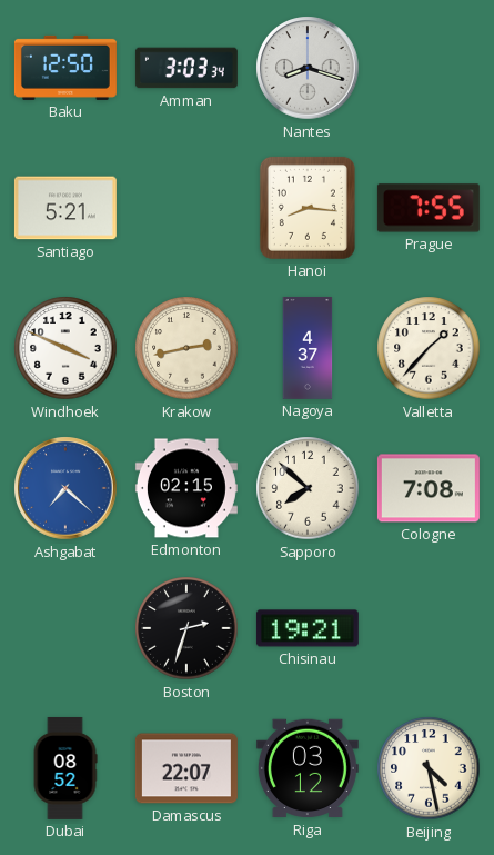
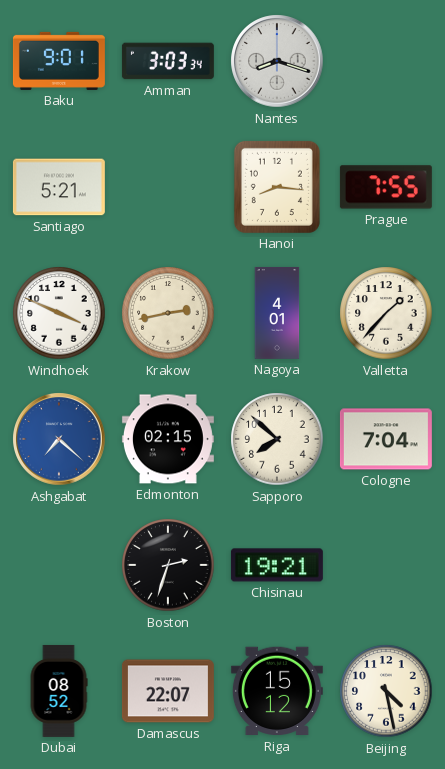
Baku: 12:50 -> 9:01 (59, 61)
Nagoya: 4:37 -> 4:01 (277, 313)
Cologne: 7:08 -> 7:04 (386, 439)
Riga: 03:12 -> 15:12 (277, 691)
